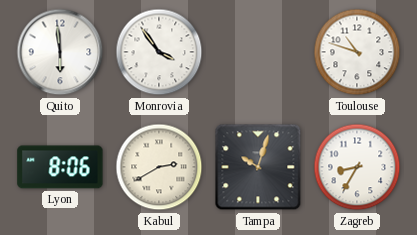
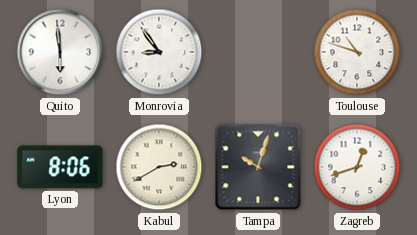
Monrovia: 3:54 -> 8:54 (159, 52)
Zagreb: 8:35 -> 12:42 (357, 167)
